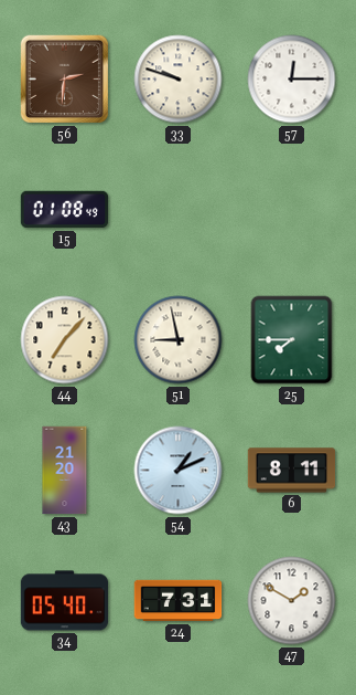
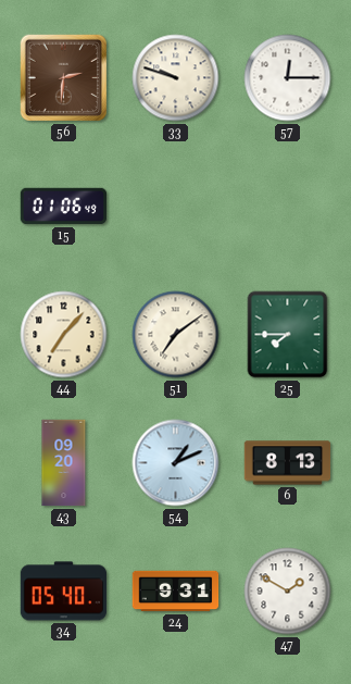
15: 01:08 -> 01:06 (64, 207)
51: 8:58 -> 7:09 (176, 335)
43: 21:20 -> 09:20 (64, 463)
6: 8:11 -> 8:13 (288, 463)
24: 7:31 -> 9:31 (176, 592)
